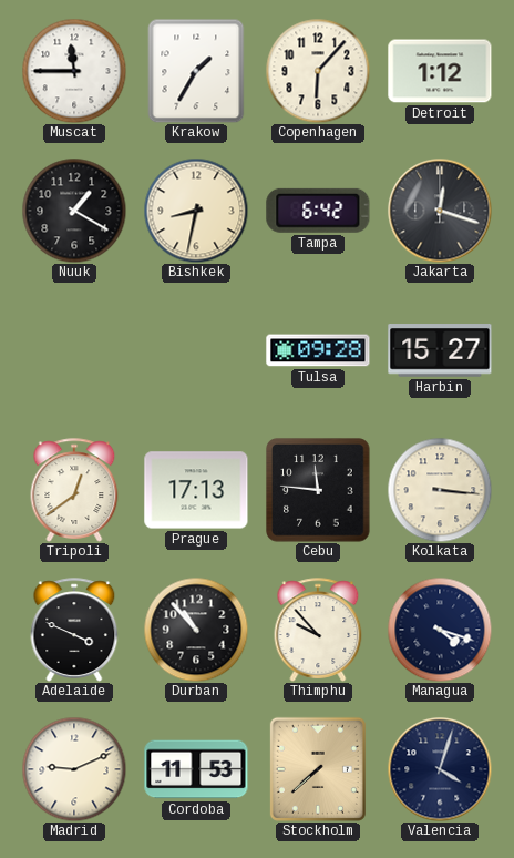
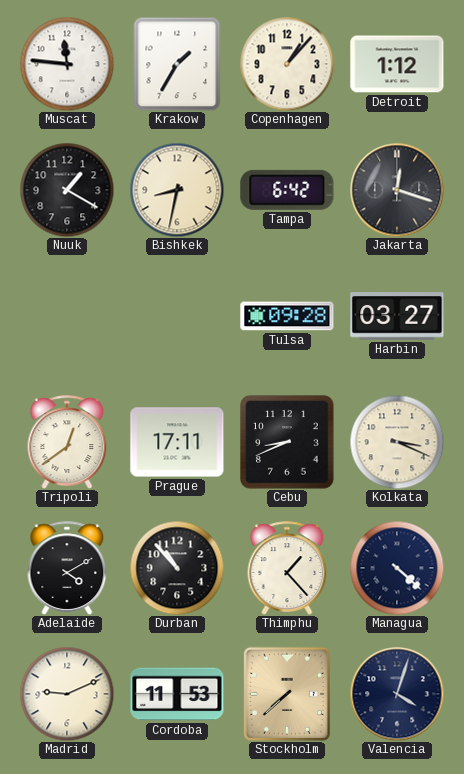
Muscat: 11:45 -> 11:46 (67, 64)
Copenhagen: 6:07 -> 1:07 (287, 64)
Harbin: 15:27 -> 03:27 (397, 317)
Prague: 17:13 -> 17:11 (177, 442)
Cebu: 11:46 -> 8:41 (287, 442)
Kolkata: 3:16 -> 3:19 (397, 442)
Adelaide: 3:49 -> 4:10 (67, 568)
Thimphu: 9:53 -> 1:23 (287, 568)
Managua: 4:18 -> 4:22 (397, 568)
